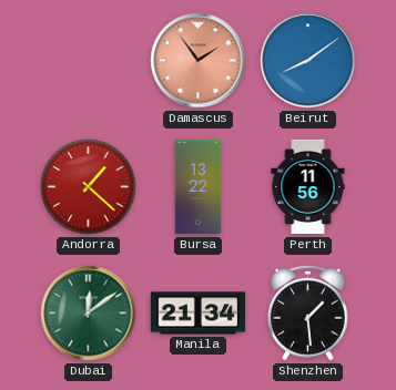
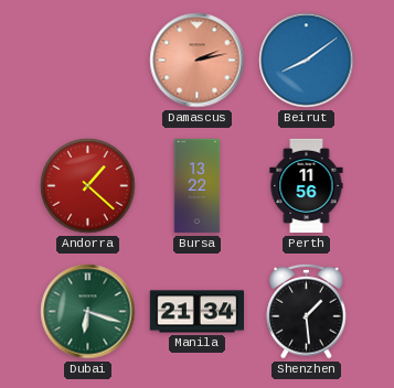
Damascus: 1:54 -> 2:13 (198, 61)
Dubai: 12:09 -> 6:18 (88, 312)
